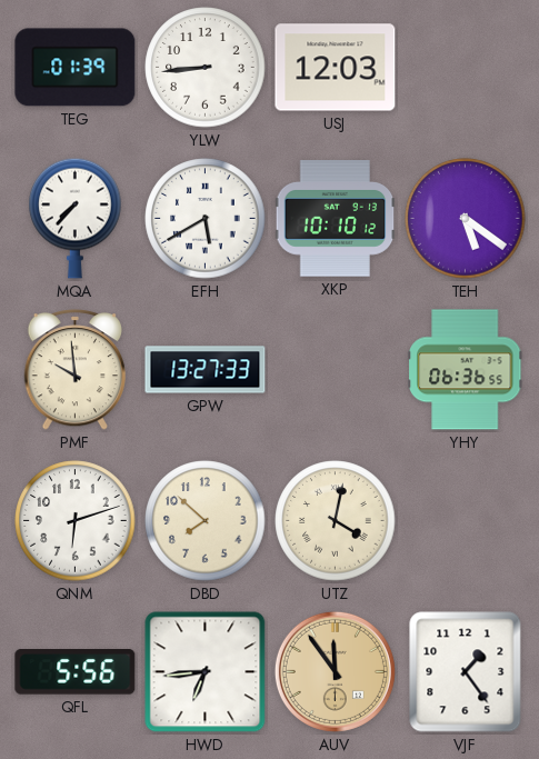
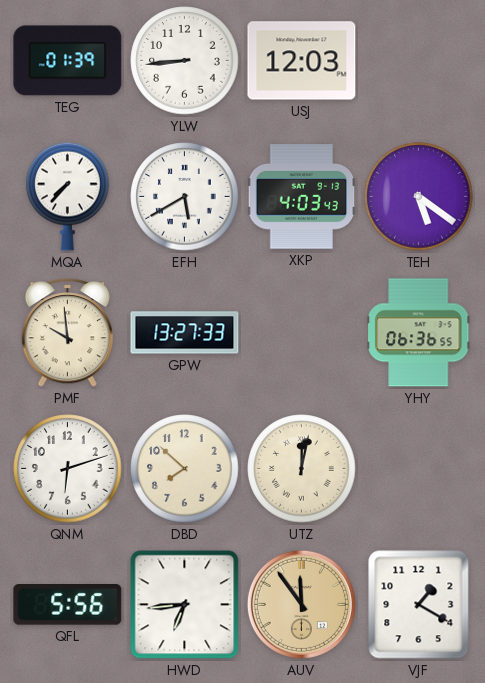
XKP: 10:10 -> 4:03 (302, 197)
UTZ: 4:02 -> 12:02 (302, 469)
VJF: 1:24 -> 1:20 (419, 605)
